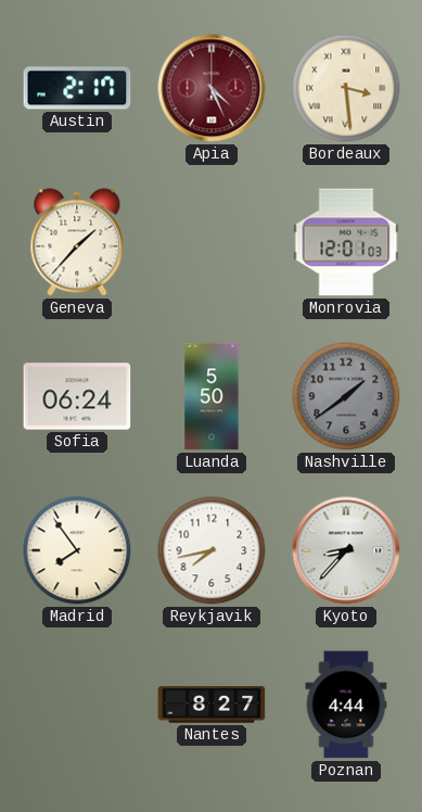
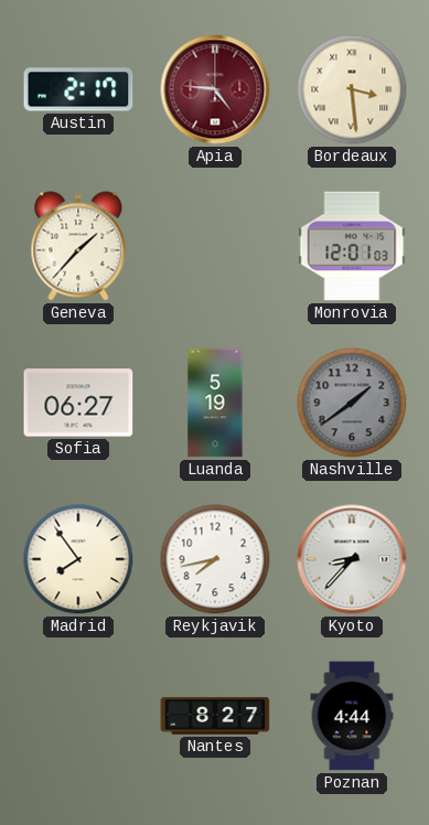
Apia: 4:26 -> 4:46 (215, 89)
Sofia: 06:24 -> 06:27 (78, 403)
Luanda: 5:50 -> 5:19 (215, 403)
